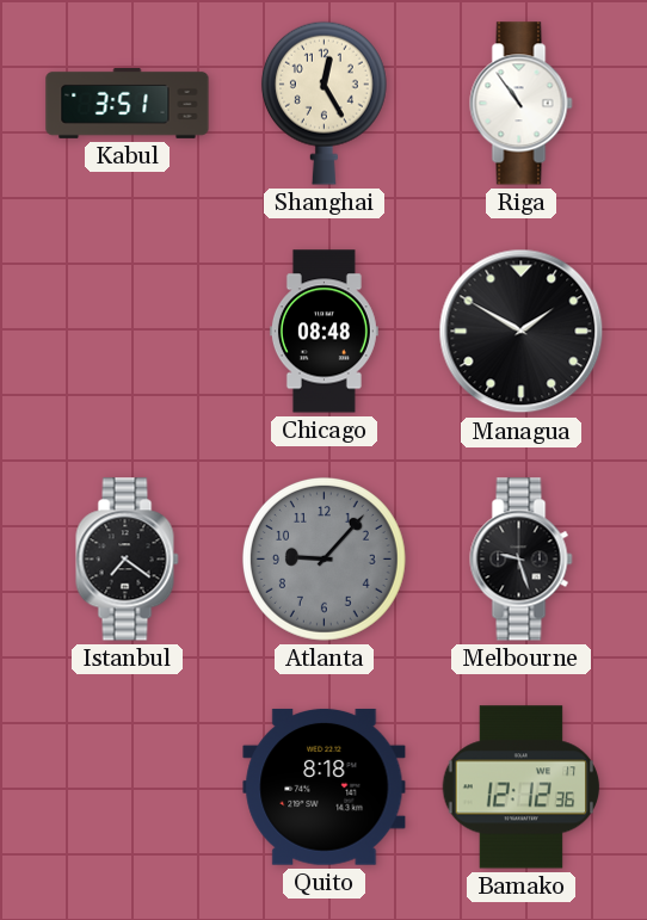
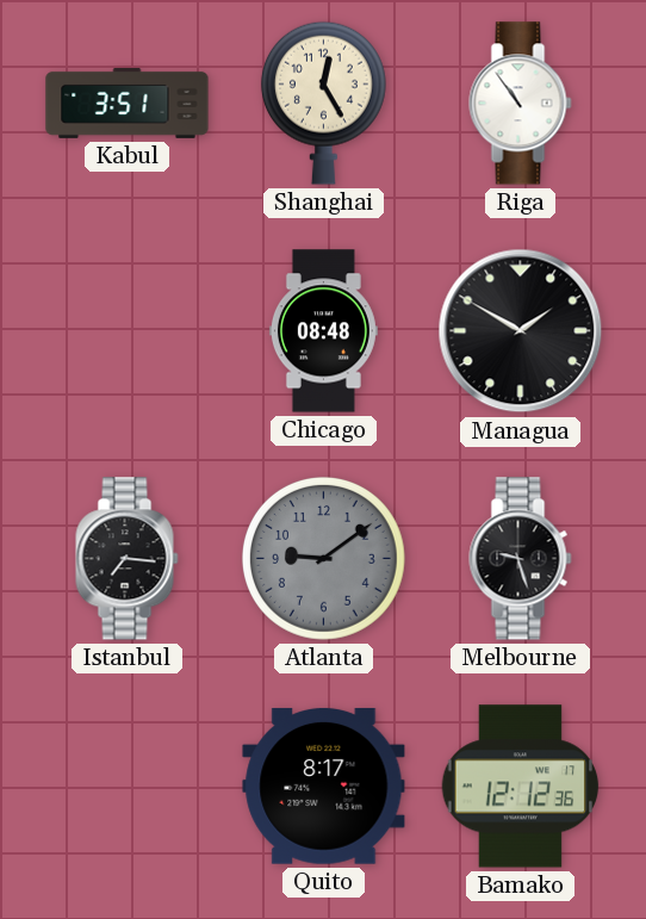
Istanbul: 7:21 -> 7:16 (128, 559)
Atlanta: 9:07 -> 9:09 (323, 558)
Quito: 8:18 -> 8:17 (324, 787)
